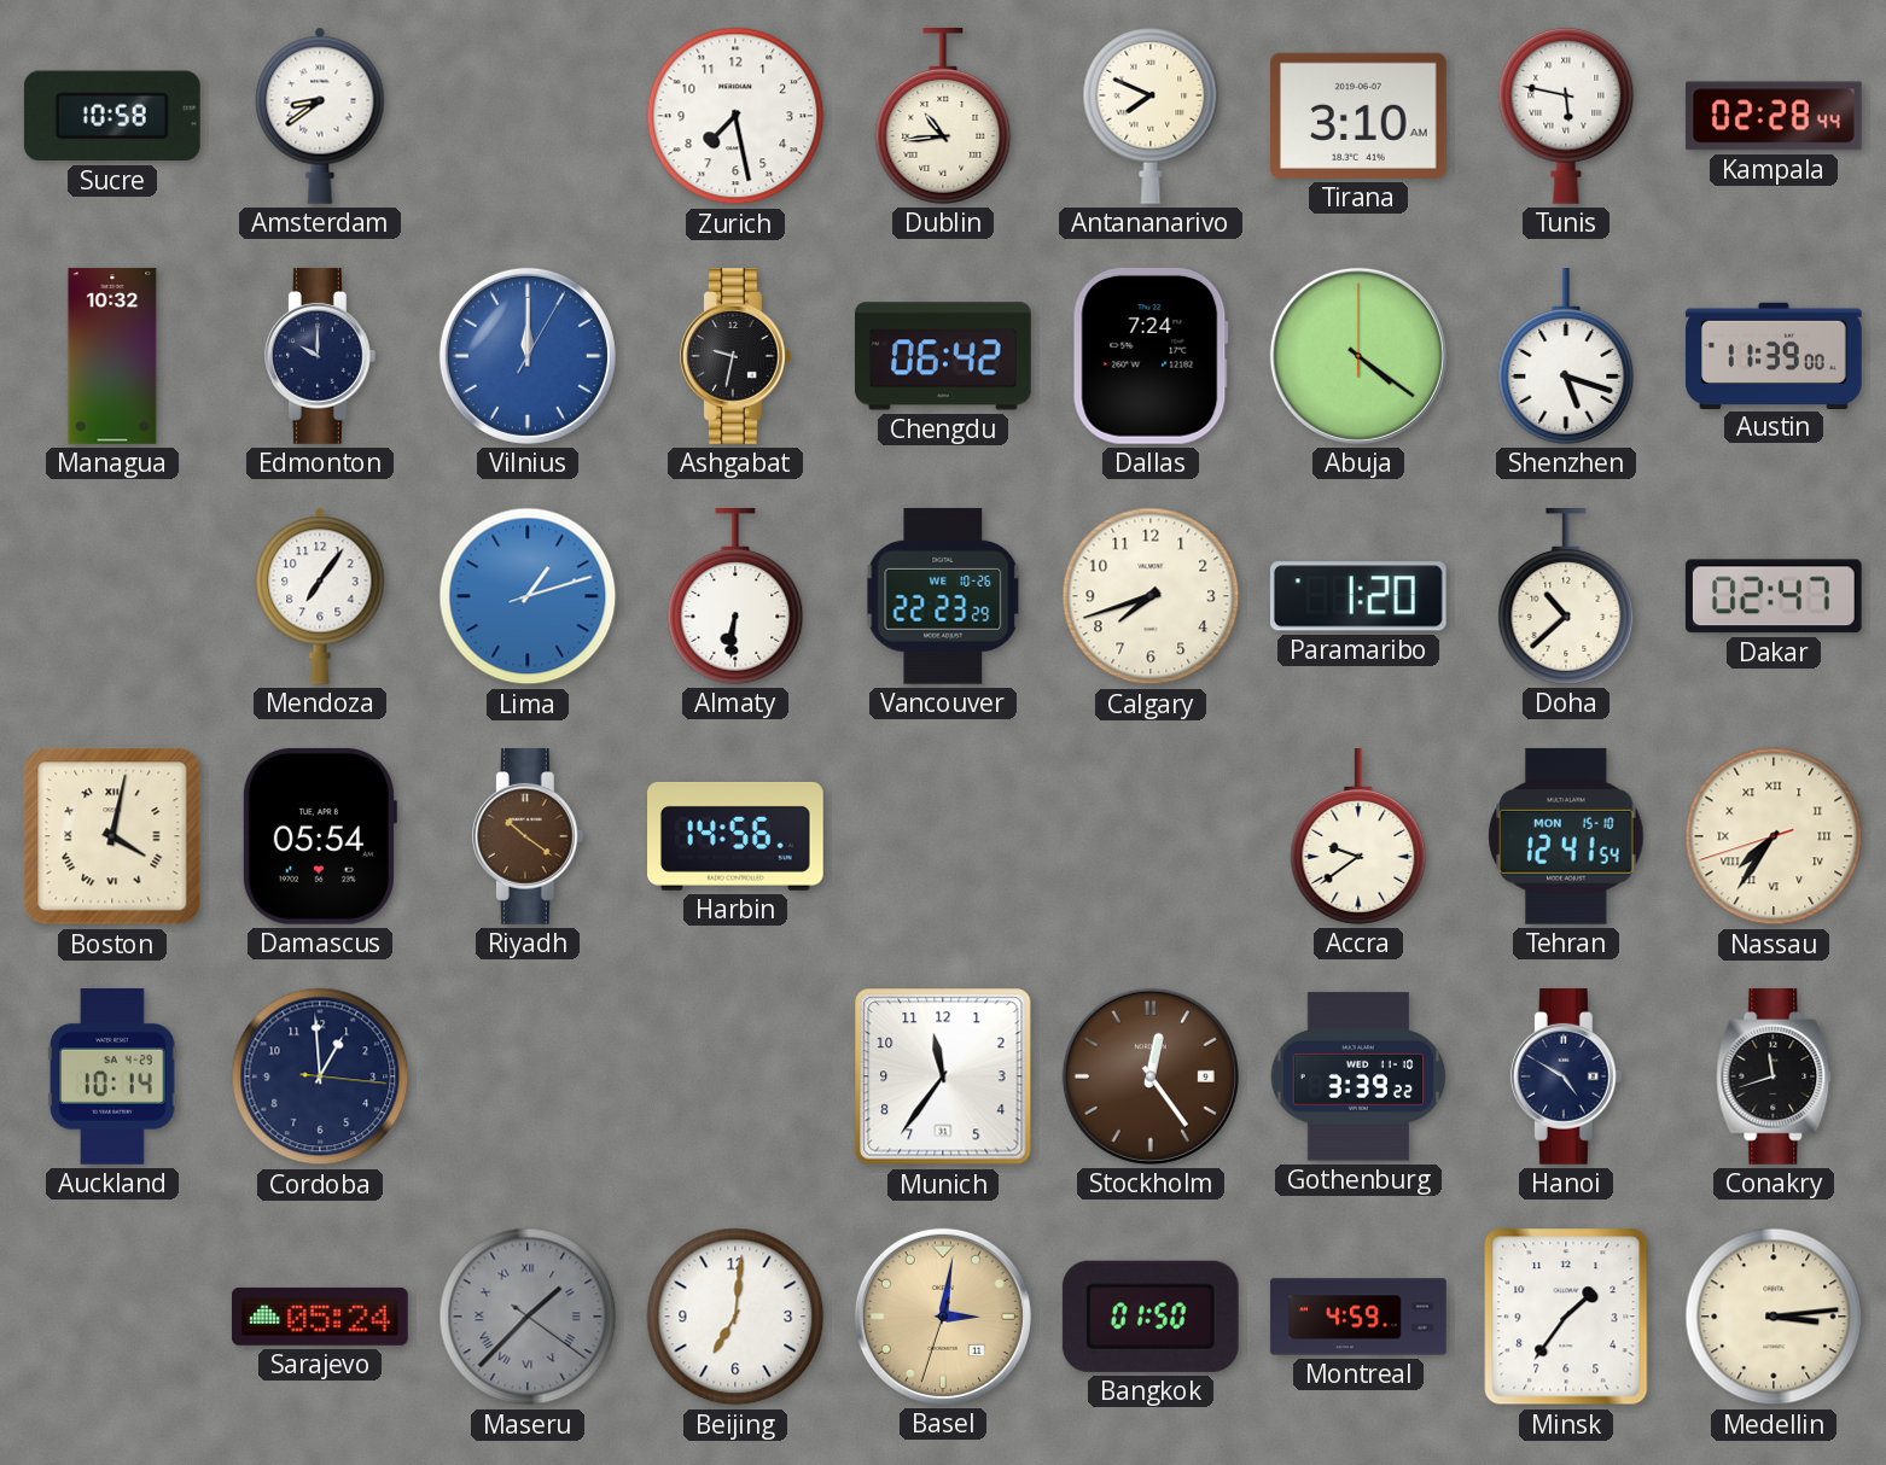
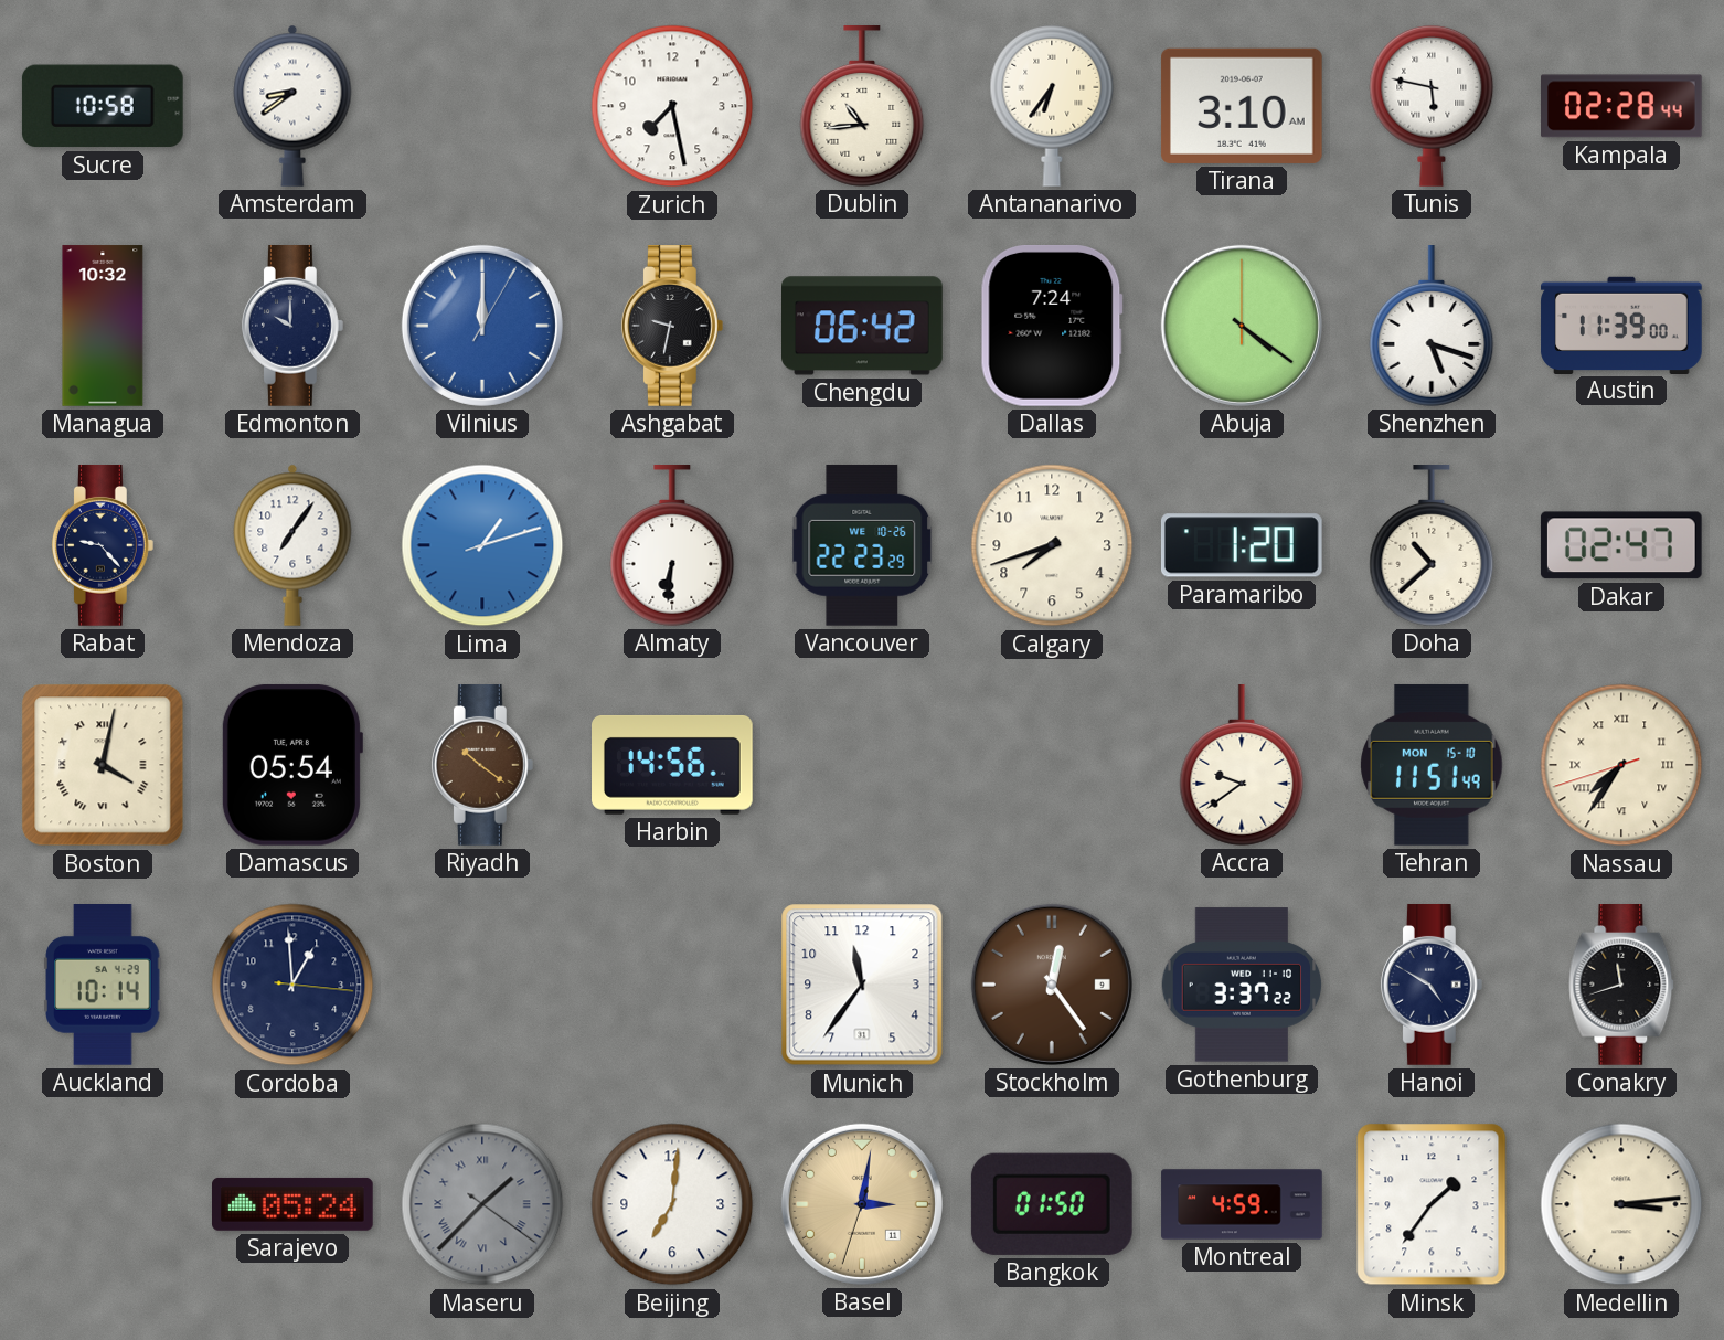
Antananarivo: 7:49 -> 6:36 (1052, 106)
Rabat: none -> 9:23 (103, 546)
Tehran: 12:41 -> 11:51 (1432, 765)
Gothenburg: 3:39 -> 3:37 (1242, 985)
